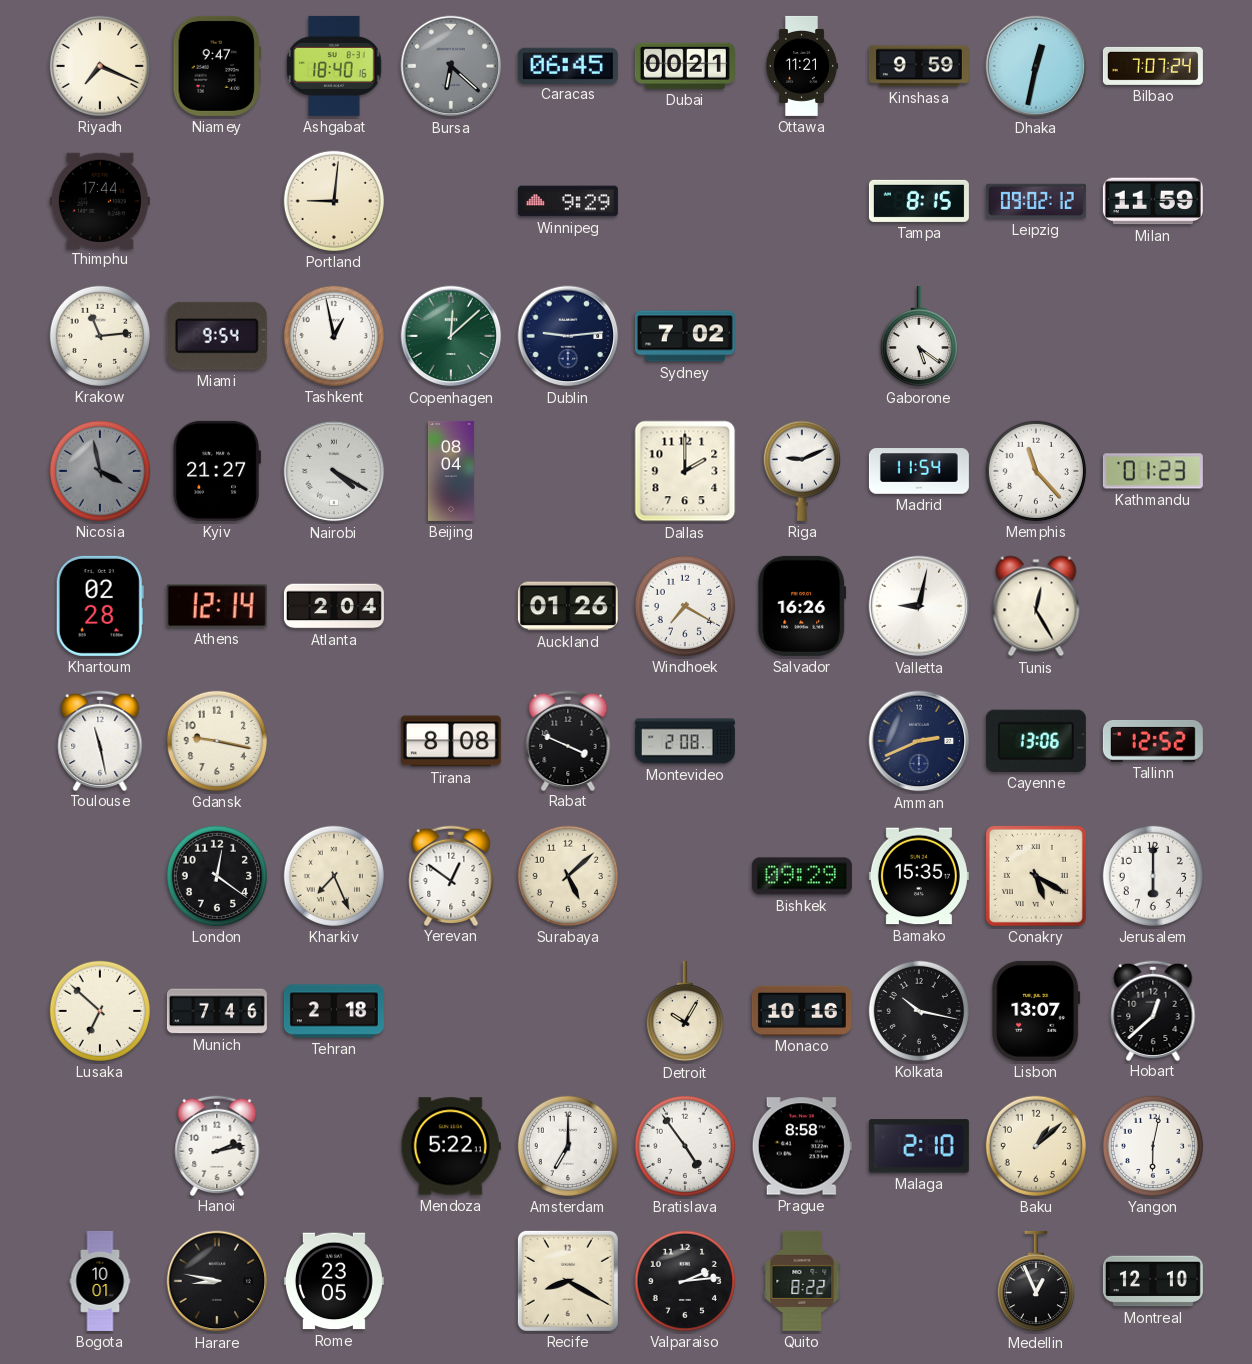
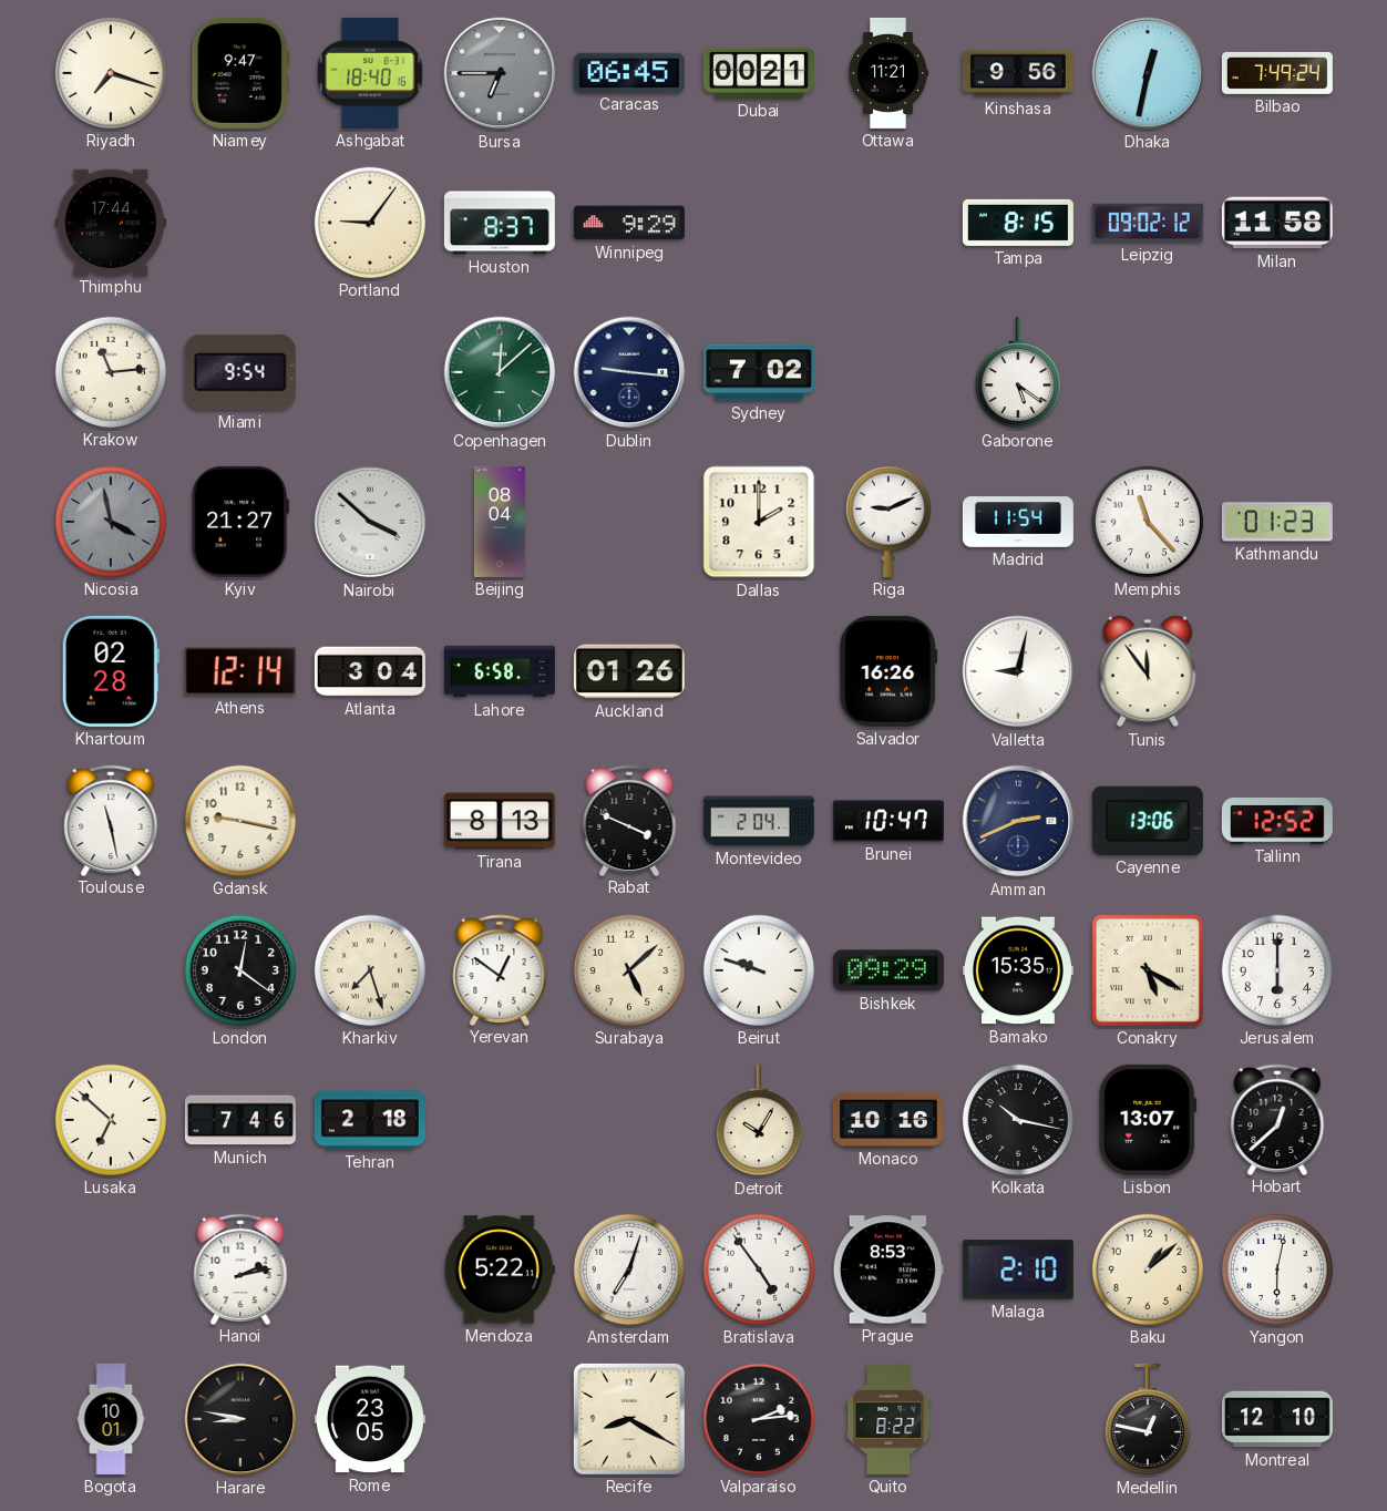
Riyadh: 7:19 -> 7:18 (111, 73)
Bursa: 6:22 -> 6:45 (500, 73)
Kinshasa: 9:59 -> 9:56 (1018, 73)
Bilbao: 7:07 -> 7:49 (1277, 73)
Portland: 9:01 -> 9:06 (370, 223)
Houston: none -> 8:37 (500, 223)
Milan: 11:59 -> 11:58 (1277, 223)
Tashkent: 12:58 -> none (334, 336)
Dublin: 9:14 -> 9:16 (629, 372)
Nairobi: 4:20 -> 3:52 (370, 522)
Atlanta: 2:04 -> 3:04 (370, 671)
Lahore: none -> 6:58 (500, 671)
Windhoek: 7:20 -> none (685, 606)
Tunis: 12:25 -> 11:54 (1148, 671)
Tirana: 8:08 -> 8:13 (500, 821)
Montevideo: 2:08 -> 2:04 (759, 821)
Brunei: none -> 10:47 (888, 821)
Kharkiv: 7:26 -> 7:27 (370, 970)
Beirut: none -> 9:48 (759, 970)
Amsterdam: 7:00 -> 7:03 (629, 1270)
Prague: 8:58 -> 8:53 (888, 1270)
Medellin: 12:56 -> 12:47 (1148, 1419)
